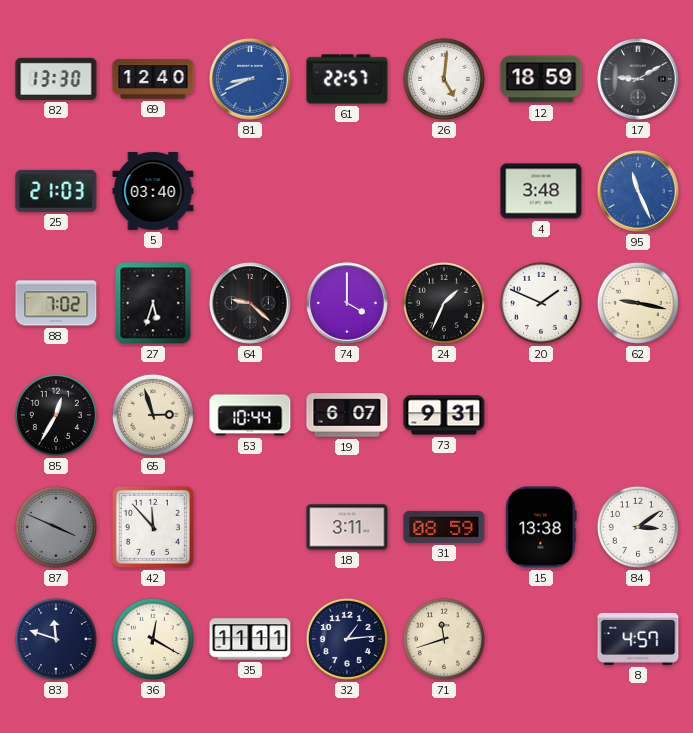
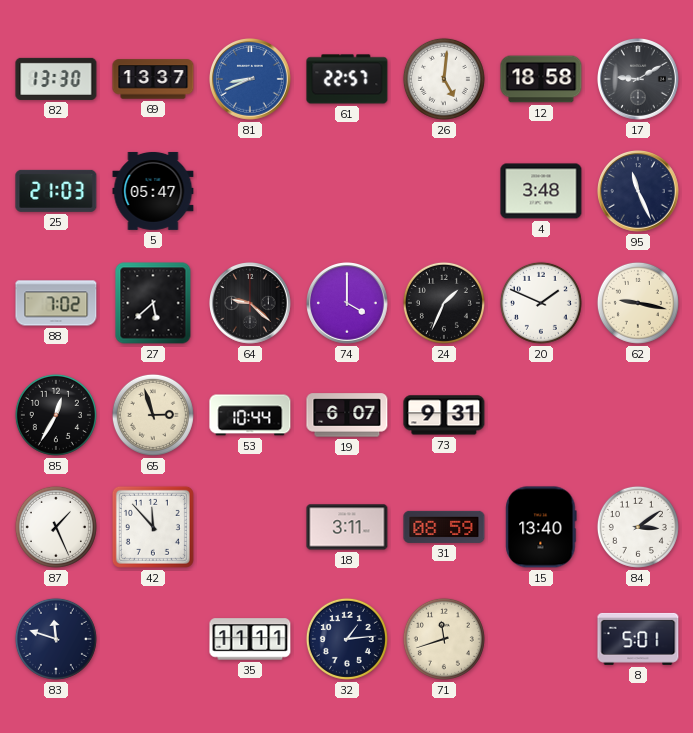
69: 12:40 -> 13:37 (153, 79)
12: 18:59 -> 18:58 (541, 79)
5: 03:40 -> 05:47 (153, 191)
95 dial: blue -> navy (639, 192)
27: 5:33 -> 5:38 (153, 303)
87: 3:49 -> 1:26 (56, 527)
87 dial: grey -> white (56, 527)
15: 13:38 -> 13:40 (541, 527)
36: 12:20 -> none (153, 639)
8: 4:57 -> 5:01 (638, 639)
